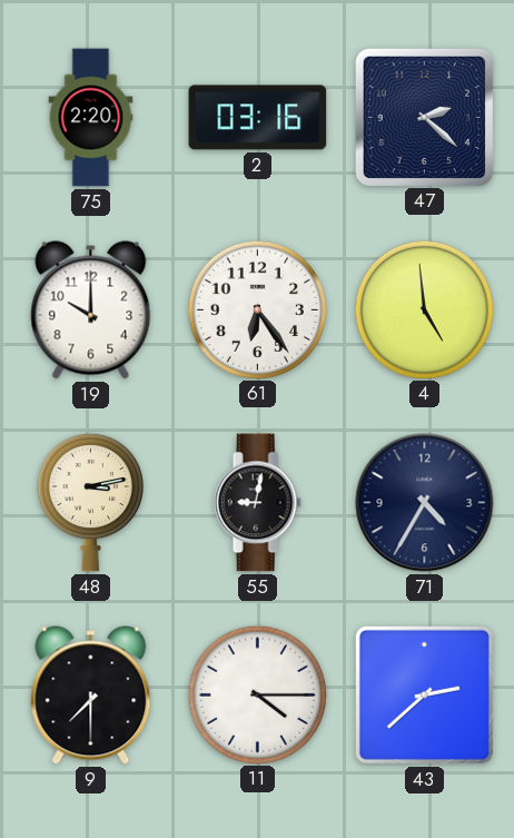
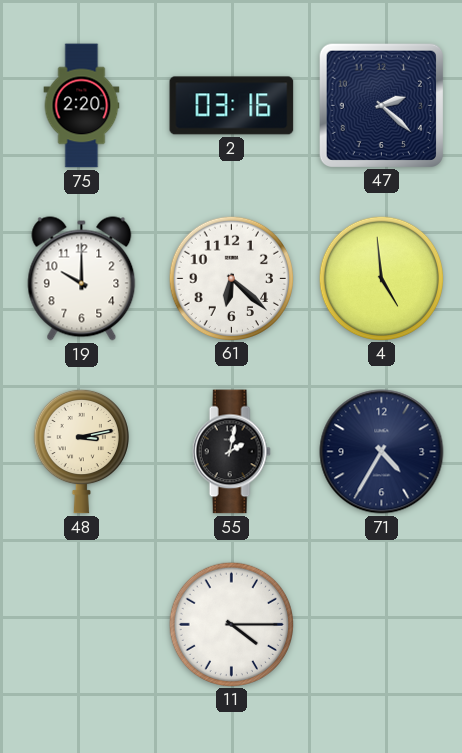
61: 6:24 -> 6:22 (231, 278)
55: 9:02 -> 2:02 (231, 452)
9: 7:30 -> none (91, 696)
43: 2:38 -> none (424, 694)
